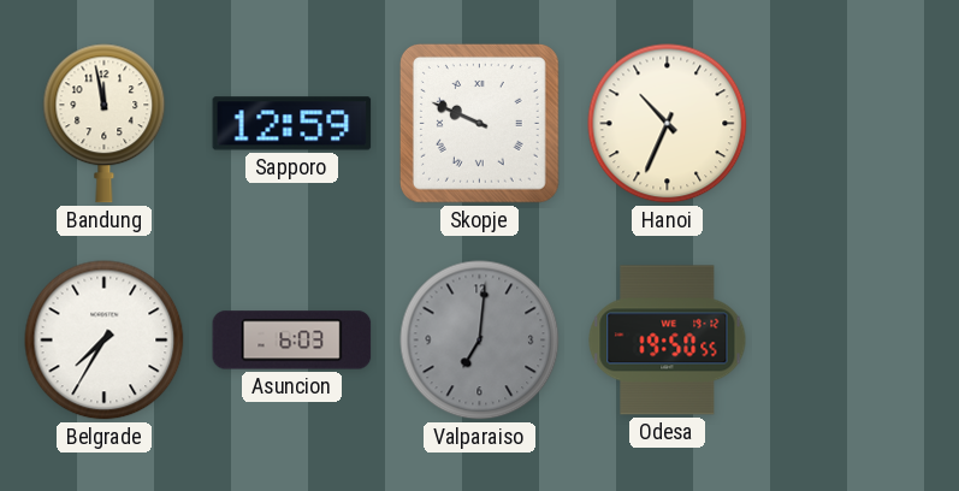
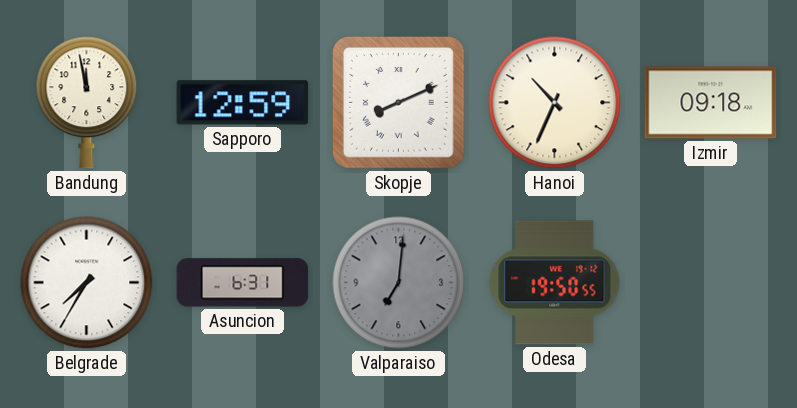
Skopje: 9:49 -> 8:11 (398, 102)
Izmir: none -> 09:18 (711, 103)
Asuncion: 6:03 -> 6:31 (243, 283)
